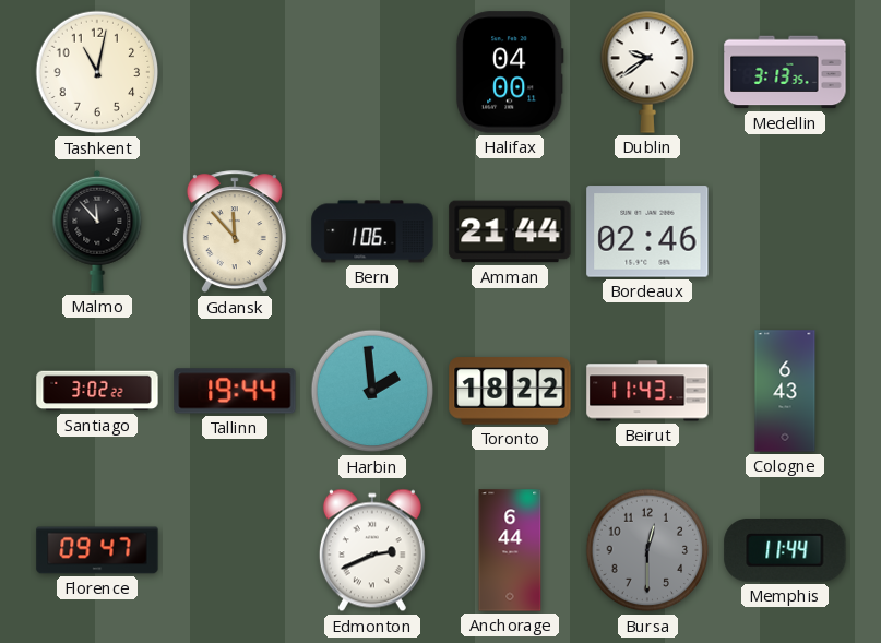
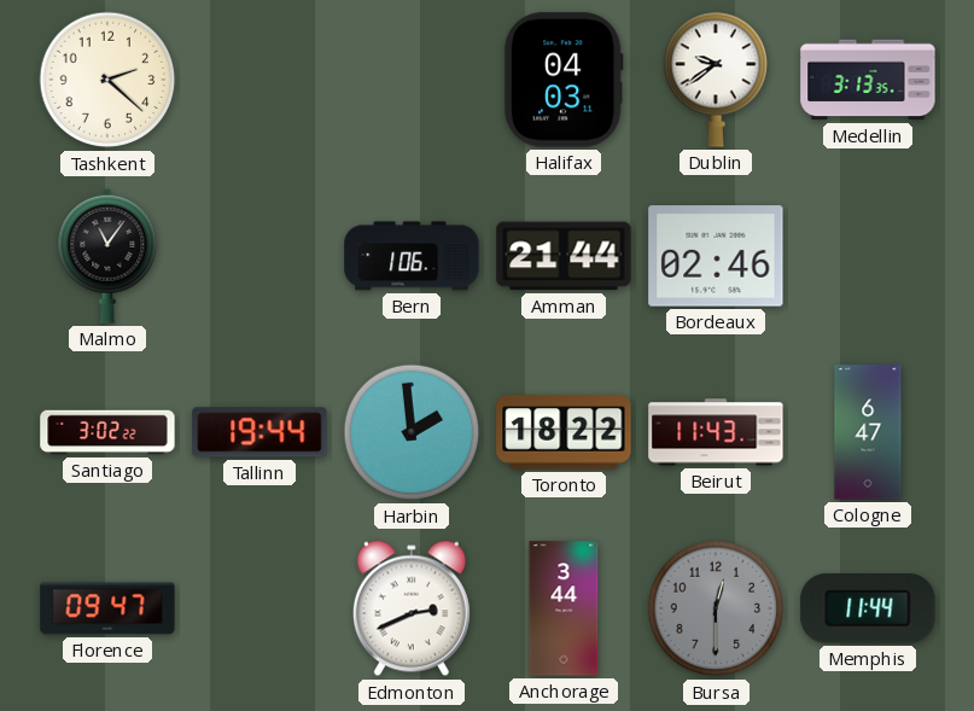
Tashkent: 11:02 -> 2:22 (107, 80)
Halifax: 04:00 -> 04:03 (564, 80)
Malmo: 11:53 -> 11:06 (107, 256)
Gdansk: 11:53 -> none (235, 233)
Cologne: 6:43 -> 6:47 (868, 432)
Anchorage: 6:44 -> 3:44 (564, 608)
